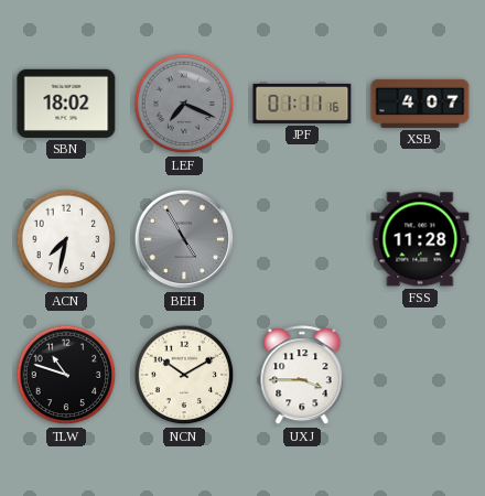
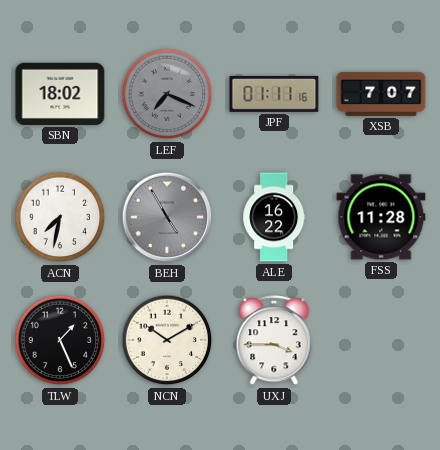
XSB: 4:07 -> 7:07 (381, 94)
ALE: none -> 16:22 (274, 217)
TLW: 10:48 -> 1:26 (60, 340)
